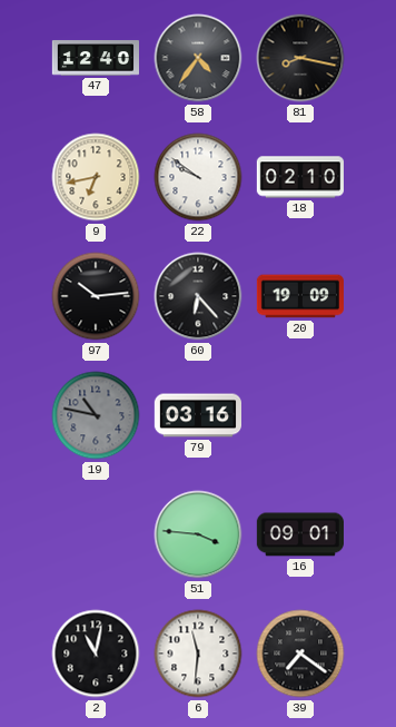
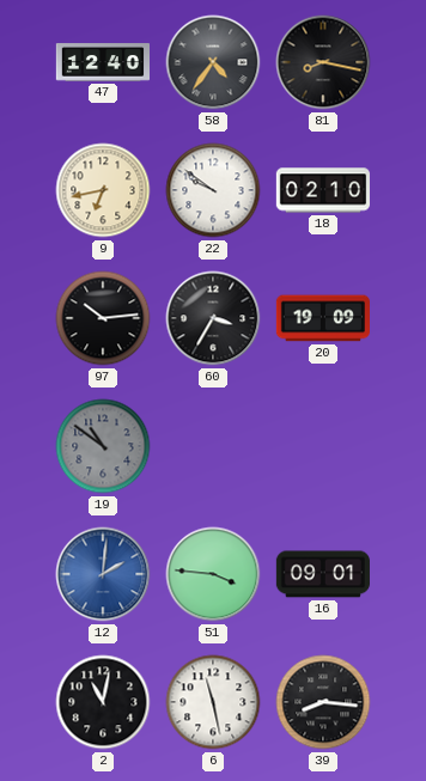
60: 6:23 -> 3:35 (213, 318)
19: 10:47 -> 10:51 (103, 446)
79: 03:16 -> none (197, 415)
12: none -> 2:01 (103, 574)
6: 11:31 -> 11:28 (213, 702)
39: 7:21 -> 8:16 (323, 702)
